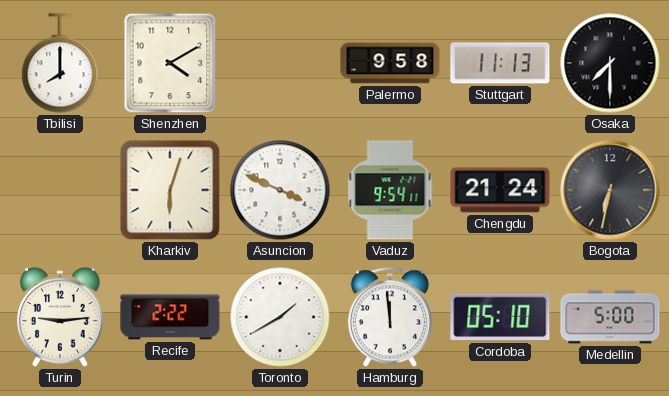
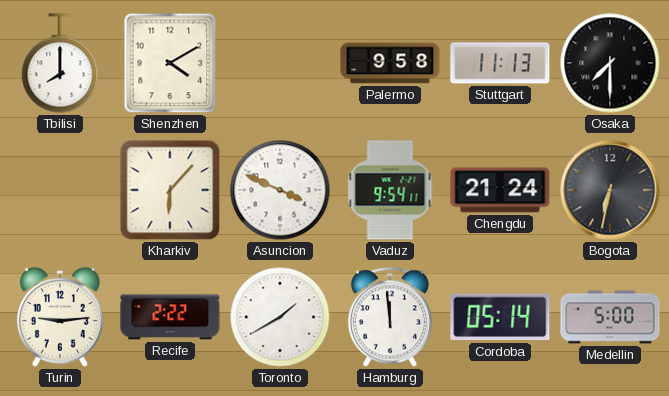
Kharkiv: 6:03 -> 6:07 (170, 190)
Cordoba: 05:10 -> 05:14 (500, 317)
